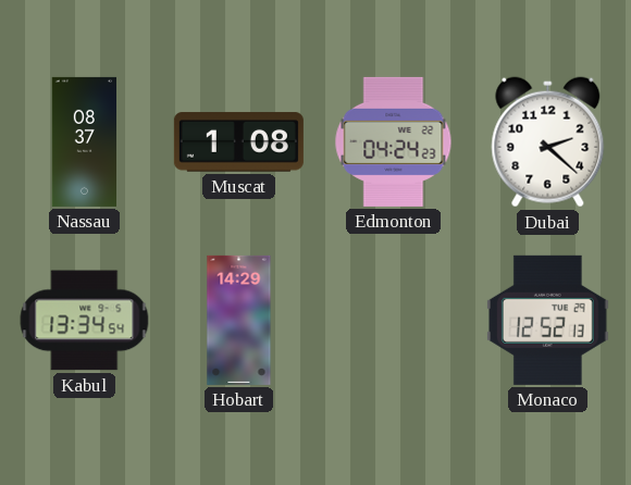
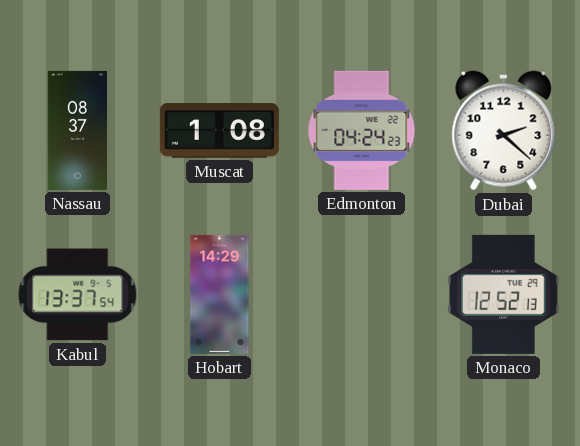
Kabul: 13:34 -> 13:37 (78, 295)
